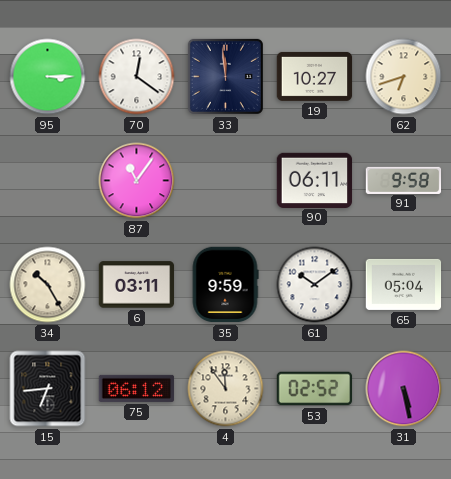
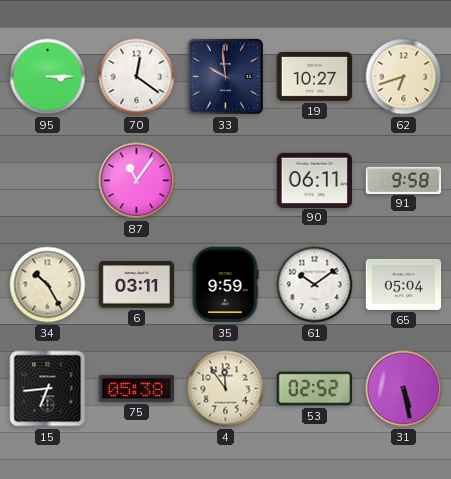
33: 11:59 -> 9:59 (225, 76)
75: 06:12 -> 05:38 (137, 388)
